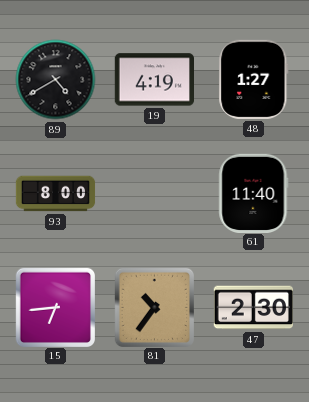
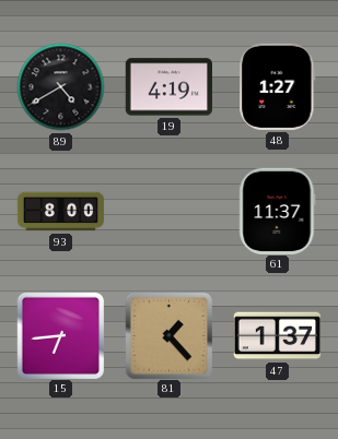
61: 11:40 -> 11:37 (278, 211)
81: 10:36 -> 1:23 (168, 335)
47: 2:30 -> 1:37 (277, 336)
